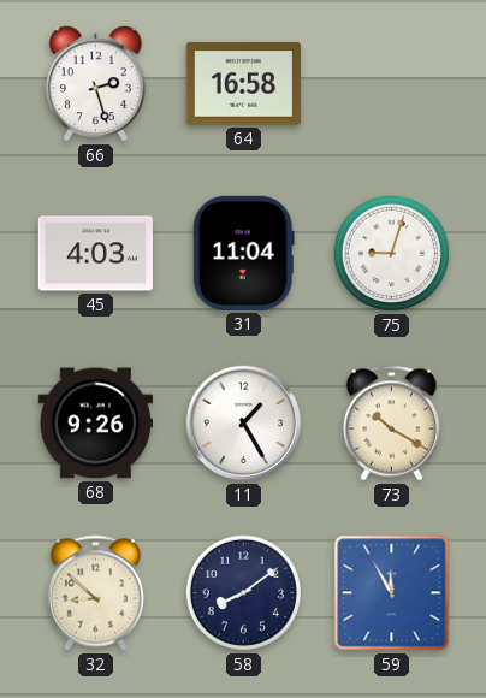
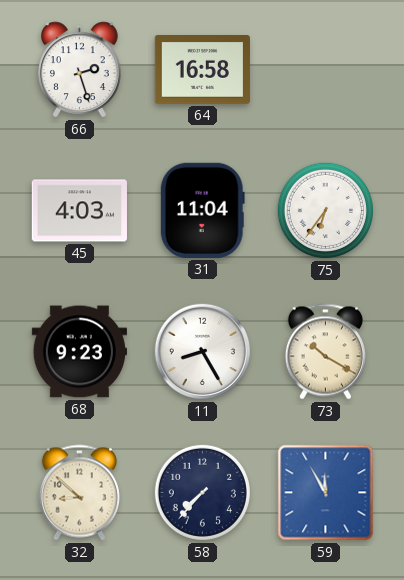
75: 9:03 -> 6:36 (325, 210)
68: 9:26 -> 9:23 (79, 352)
11: 1:25 -> 8:25 (203, 352)
58: 8:09 -> 7:37 (202, 492)
